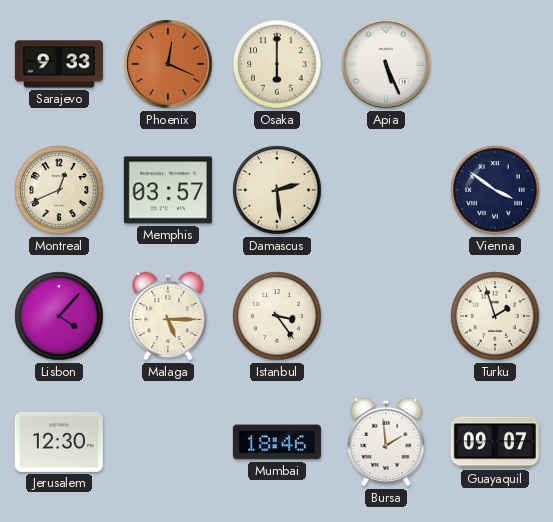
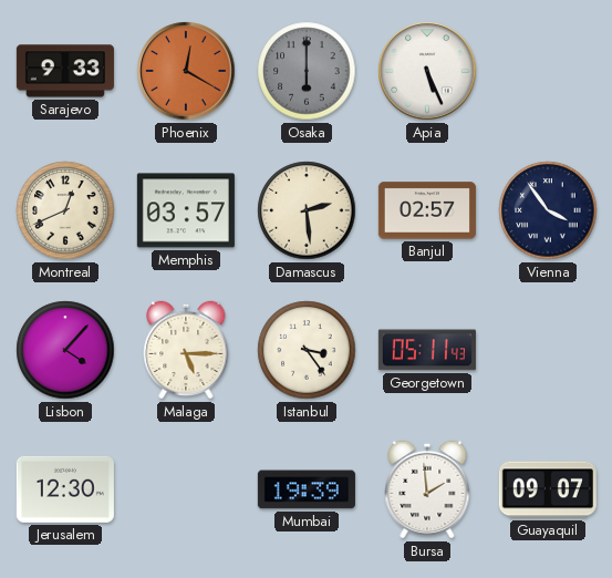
Phoenix: 12:19 -> 12:20 (186, 71)
Osaka dial: cream -> grey (307, 71)
Banjul: none -> 02:57 (427, 210)
Vienna: 3:51 -> 3:54 (548, 210)
Georgetown: none -> 05:11 (427, 350)
Turku: 1:57 -> none (495, 316)
Mumbai: 18:46 -> 19:39 (307, 489)
